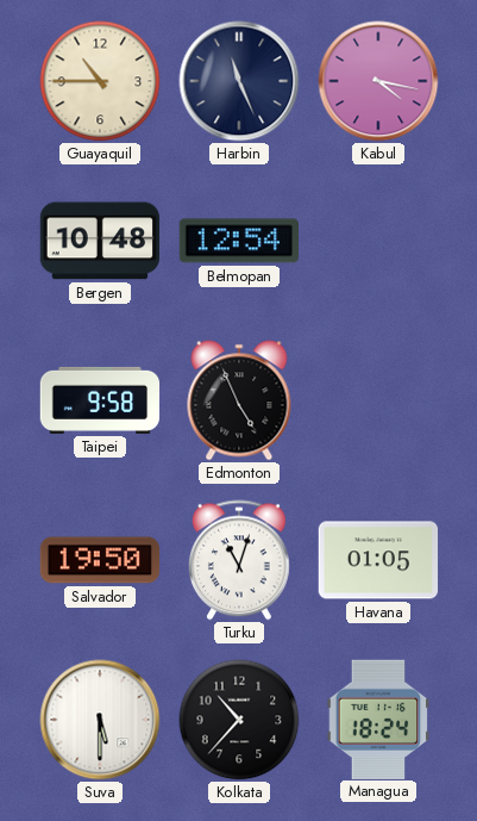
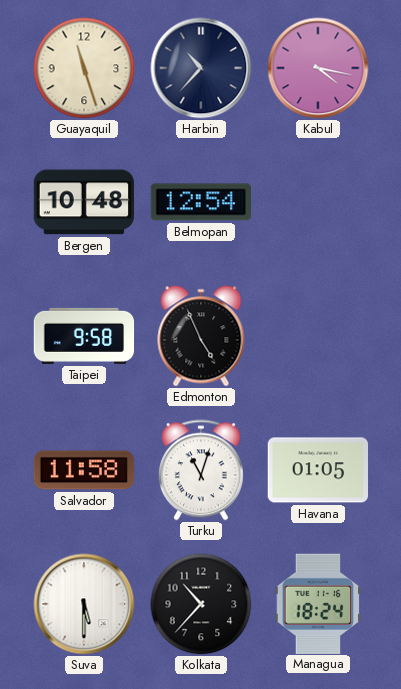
Guayaquil: 10:45 -> 11:27 (84, 68)
Harbin: 11:26 -> 10:37 (201, 68)
Salvador: 19:50 -> 11:58 (84, 470)
